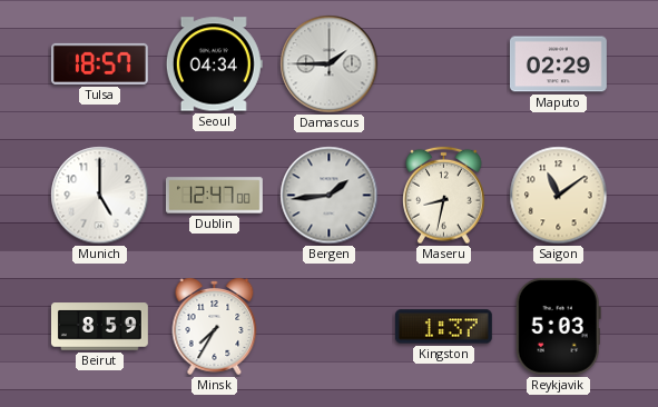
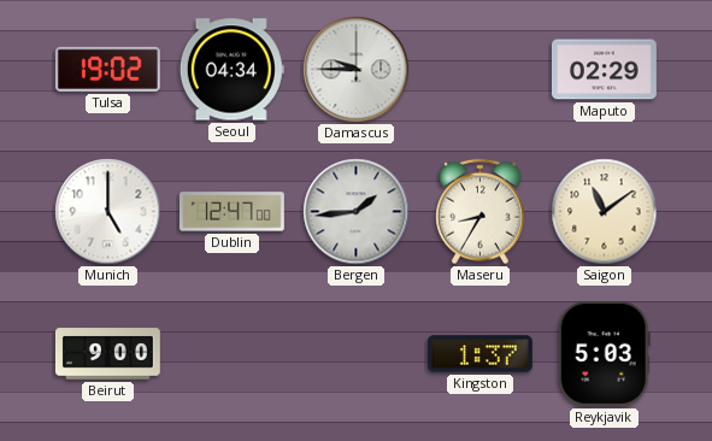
Tulsa: 18:57 -> 19:02 (107, 69)
Damascus: 1:45 -> 9:45 (357, 70)
Maseru: 8:32 -> 8:35 (481, 212)
Beirut: 8:59 -> 9:00 (107, 354)
Minsk: 7:35 -> none (215, 326)
